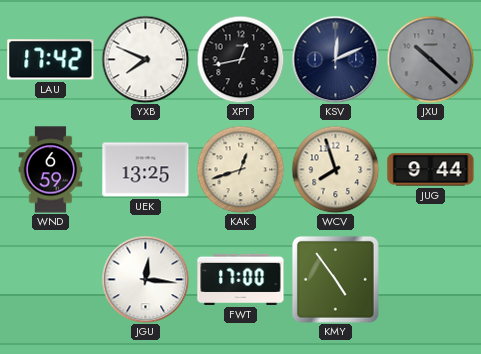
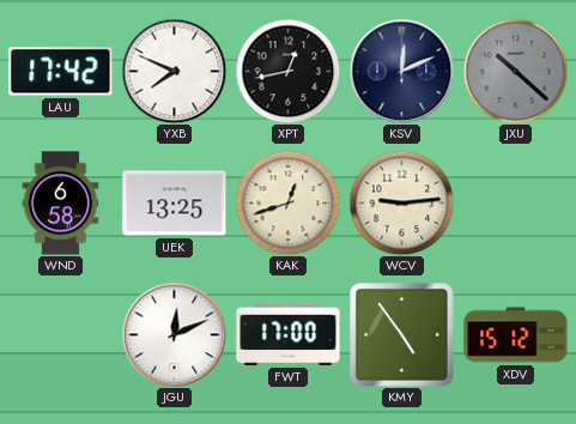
WND: 6:59 -> 6:58 (61, 204)
WCV: 7:57 -> 9:14 (401, 202)
JUG: 9:44 -> none (431, 170)
JGU: 12:16 -> 12:11 (174, 334)
XDV: none -> 15:12 (516, 335)
